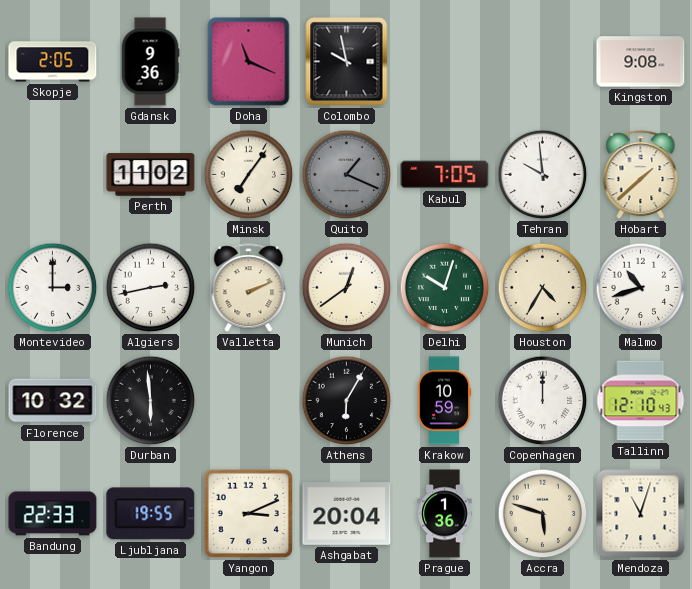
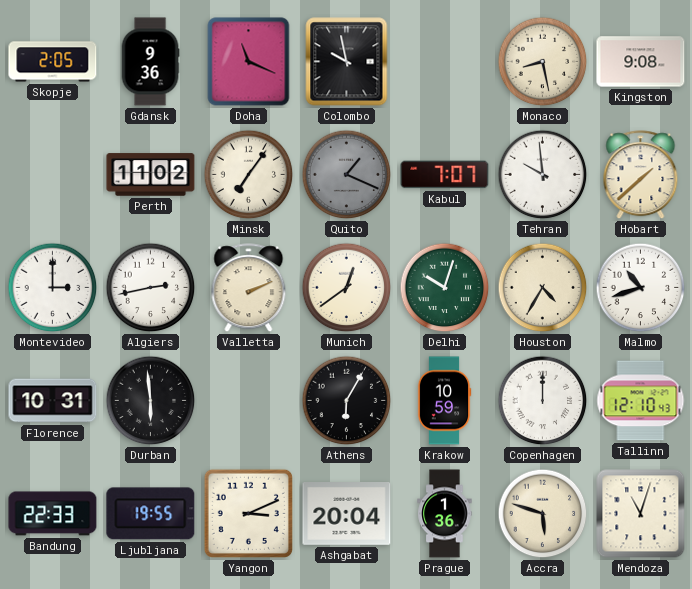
Monaco: none -> 8:28 (543, 62)
Kabul: 7:05 -> 7:07 (445, 175)
Florence: 10:32 -> 10:31 (53, 401)
